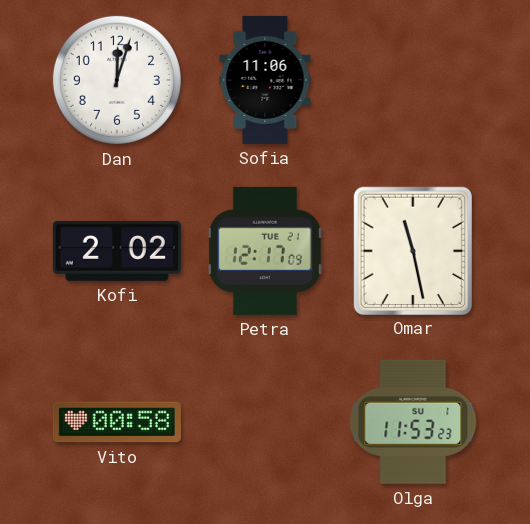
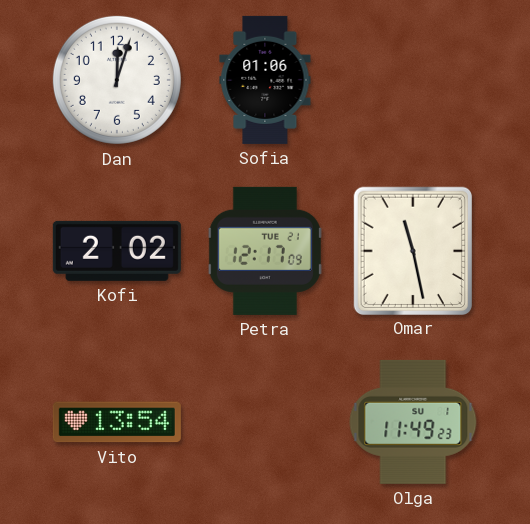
Sofia: 11:06 -> 01:06 (265, 80)
Vito: 00:58 -> 13:54 (117, 422)
Olga: 11:53 -> 11:49 (413, 422)
